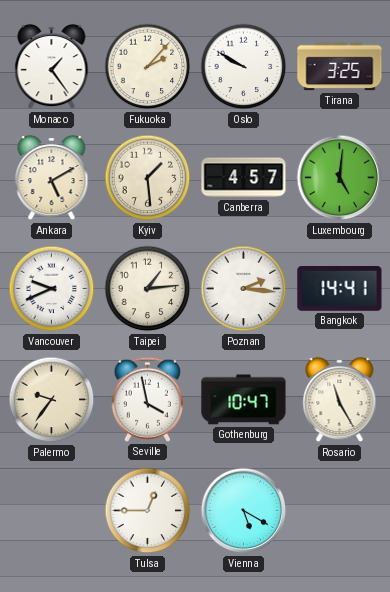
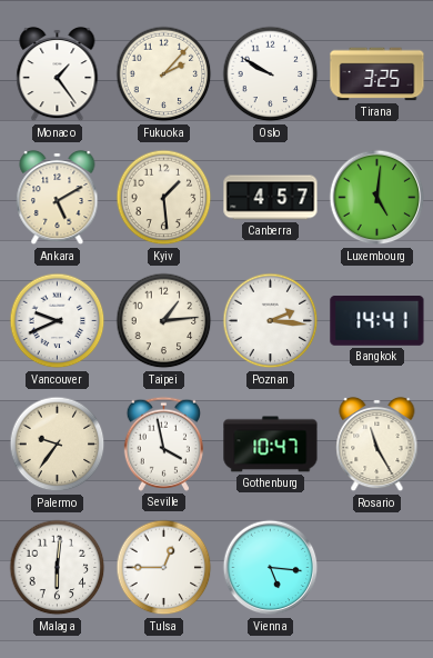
Malaga: none -> 6:01 (58, 568)
Vienna: 5:20 -> 5:16 (271, 568)
